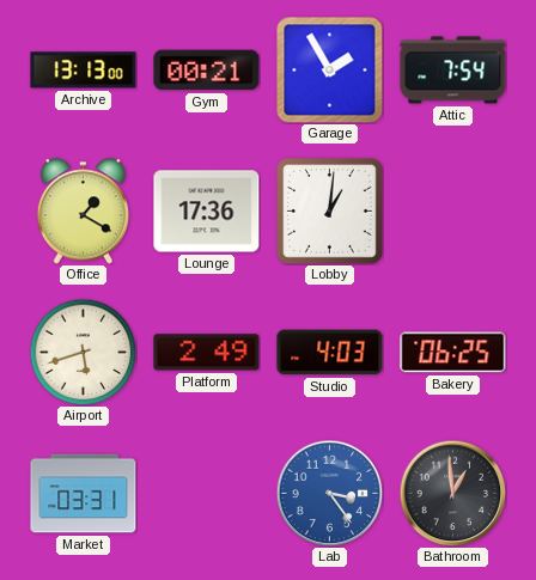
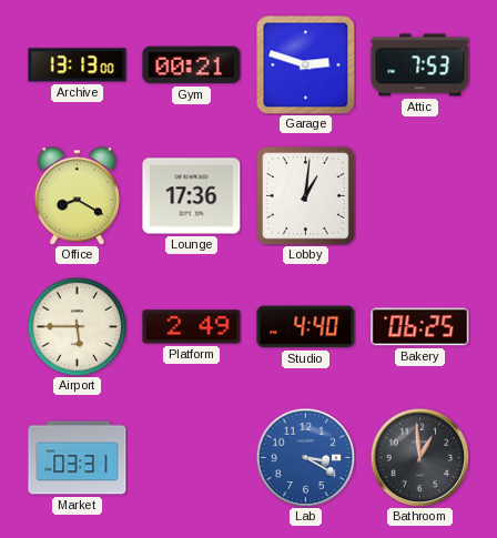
Garage: 1:55 -> 2:48 (306, 65)
Attic: 7:54 -> 7:53 (420, 65)
Office: 1:20 -> 8:20 (77, 196)
Airport: 5:42 -> 5:45 (77, 326)
Studio: 4:03 -> 4:40 (306, 327)
Lab: 3:24 -> 3:20 (305, 457)
